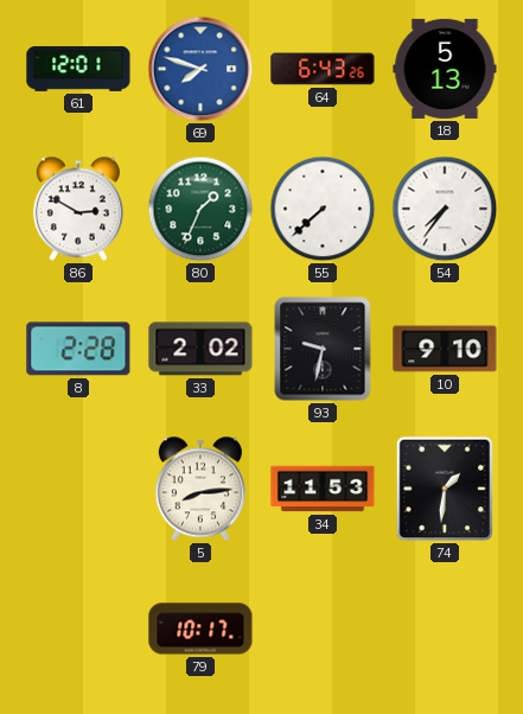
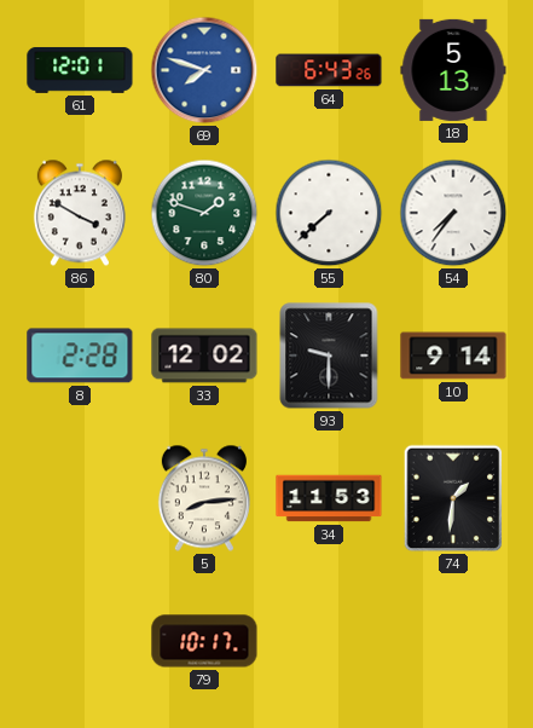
86: 2:50 -> 3:50 (80, 213)
80: 1:34 -> 1:48 (204, 213)
33: 2:02 -> 12:02 (204, 356)
93: 9:32 -> 9:30 (329, 356)
10: 9:10 -> 9:14 (453, 356)
